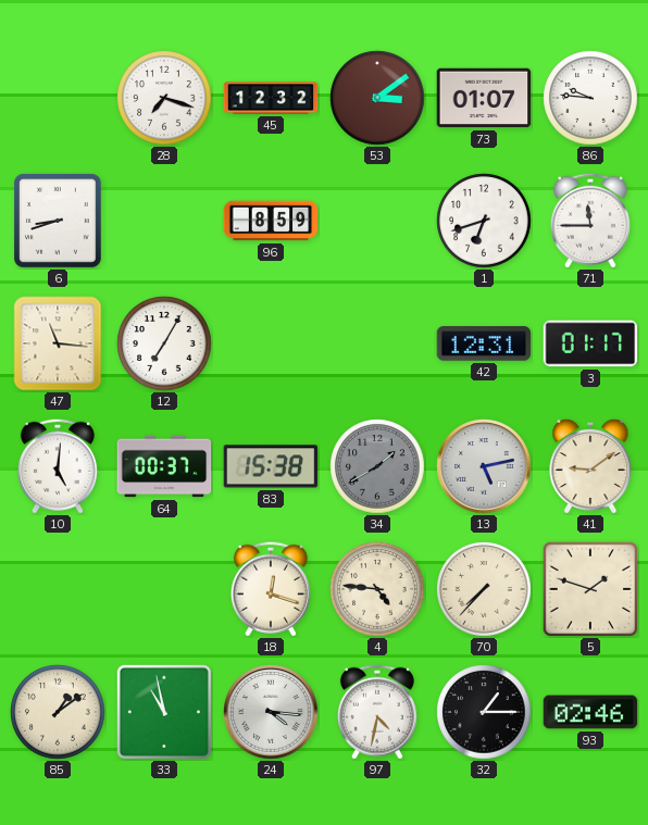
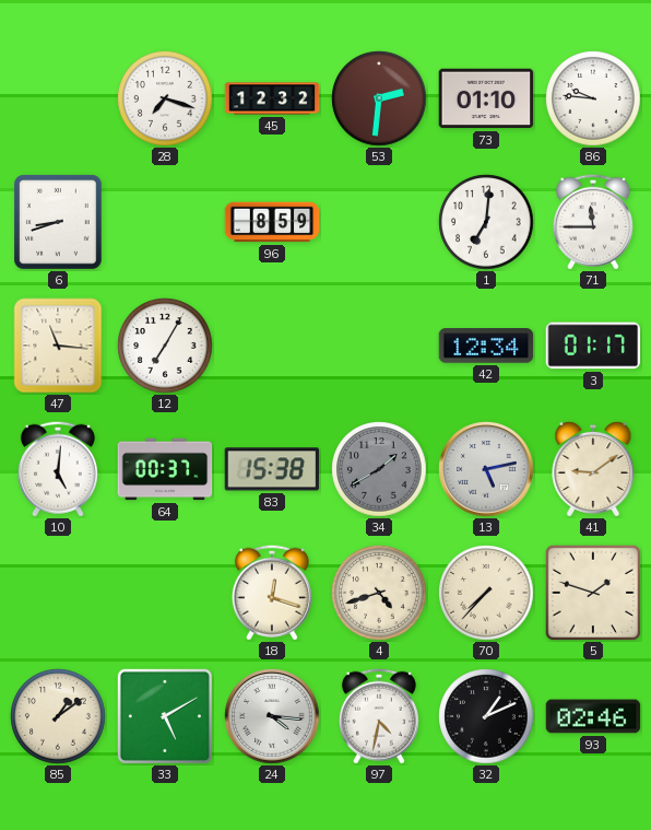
53: 3:09 -> 2:31 (379, 98)
73: 01:07 -> 01:10 (486, 98)
1: 6:42 -> 7:01 (486, 222)
42: 12:31 -> 12:34 (486, 346)
4: 4:46 -> 4:42 (379, 593)
33: 10:58 -> 5:10 (165, 716)
32: 1:15 -> 1:11 (486, 716)
